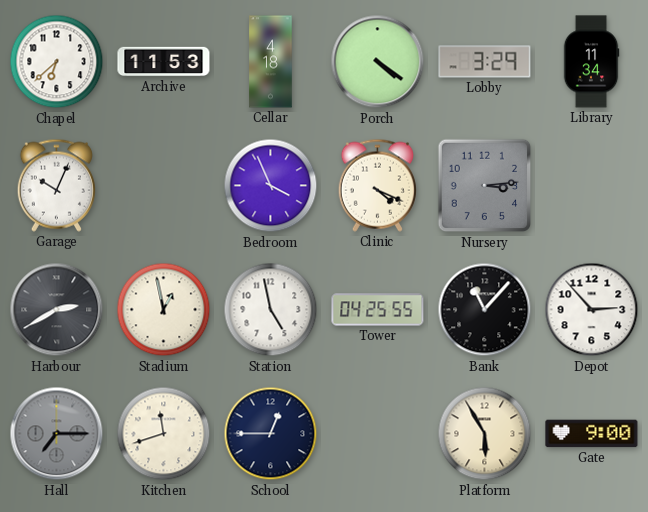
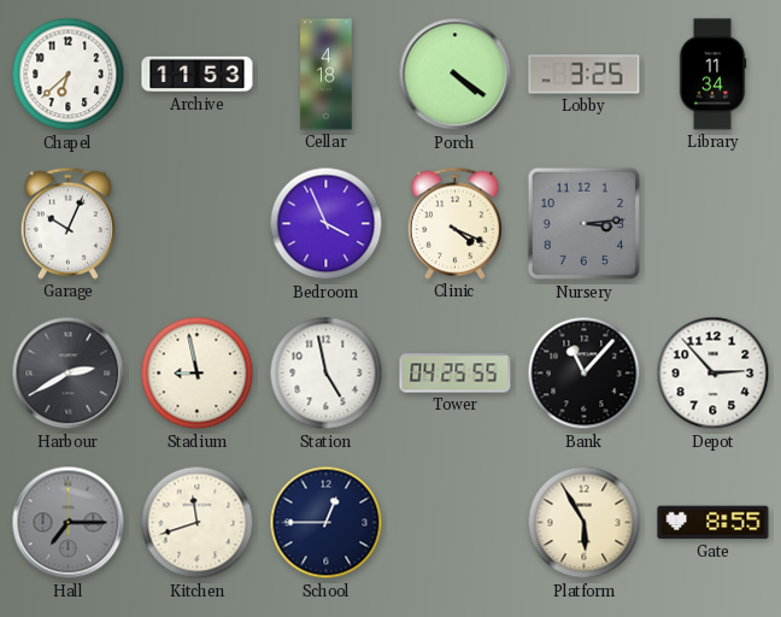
Lobby: 3:29 -> 3:25 (585, 75)
Stadium: 12:58 -> 8:58 (198, 374)
Gate: 9:00 -> 8:55 (714, 523)
